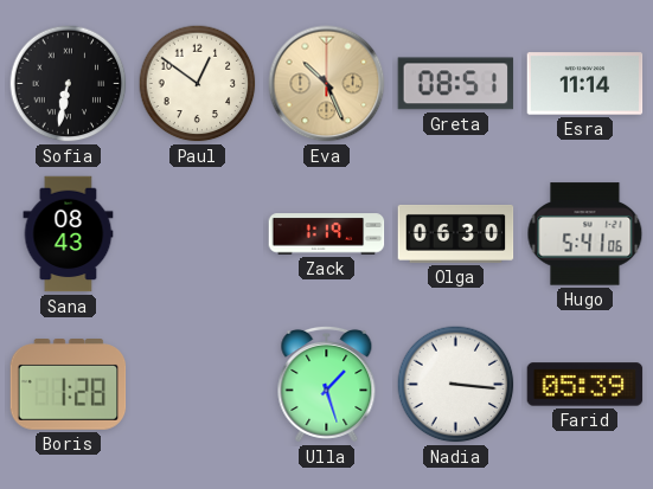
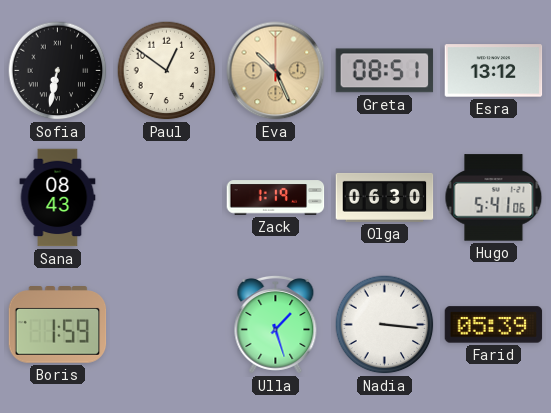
Esra: 11:14 -> 13:12 (494, 71)
Boris: 1:28 -> 1:59 (58, 325)
